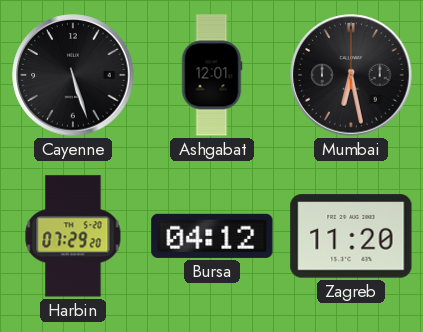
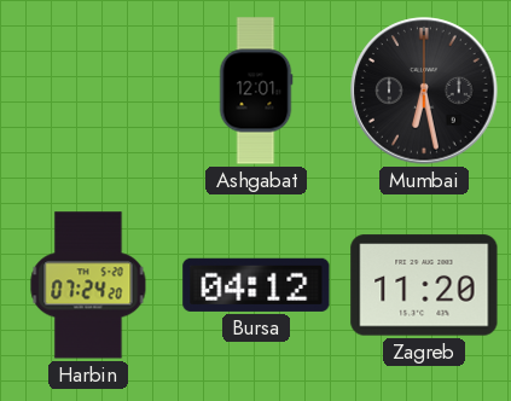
Cayenne: 5:27 -> none (73, 75)
Harbin: 07:29 -> 07:24 (88, 285)
